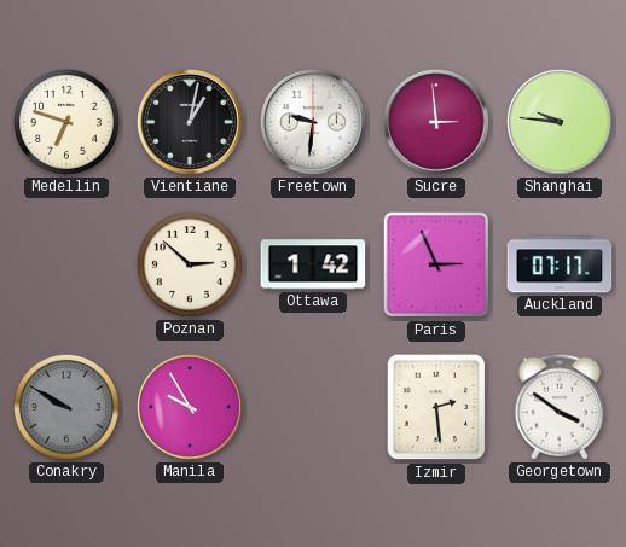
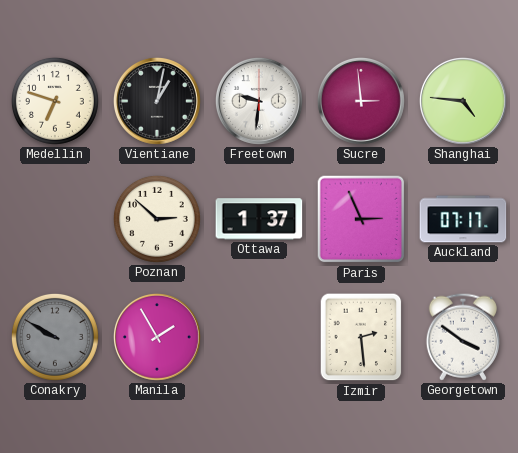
Shanghai: 9:46 -> 4:46 (463, 101)
Ottawa: 1:42 -> 1:37 (259, 219)
Manila: 9:55 -> 1:55 (157, 337)
